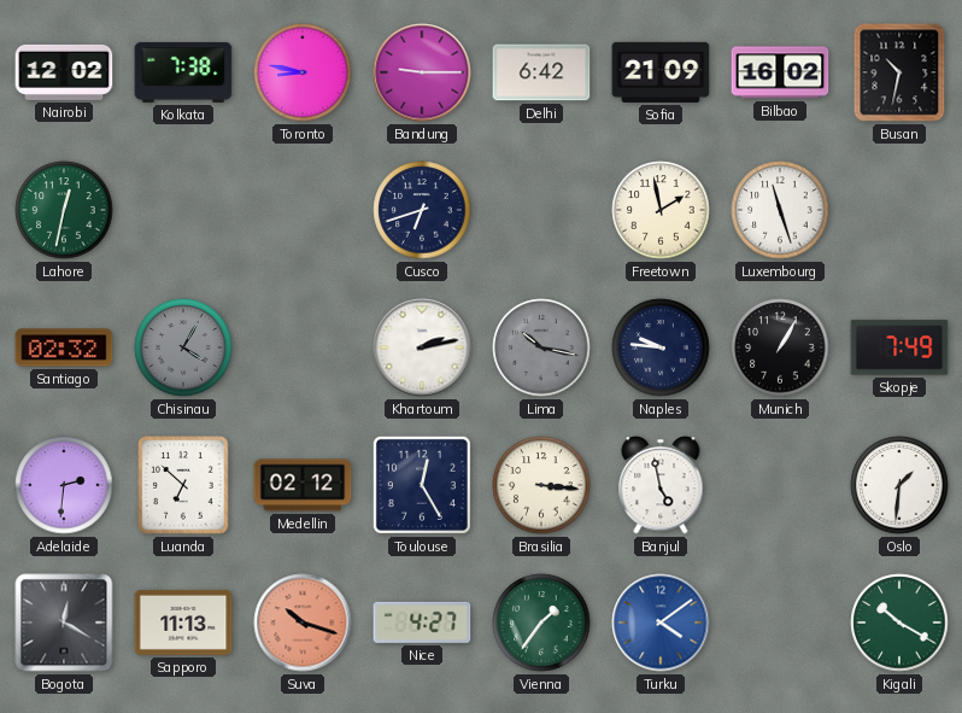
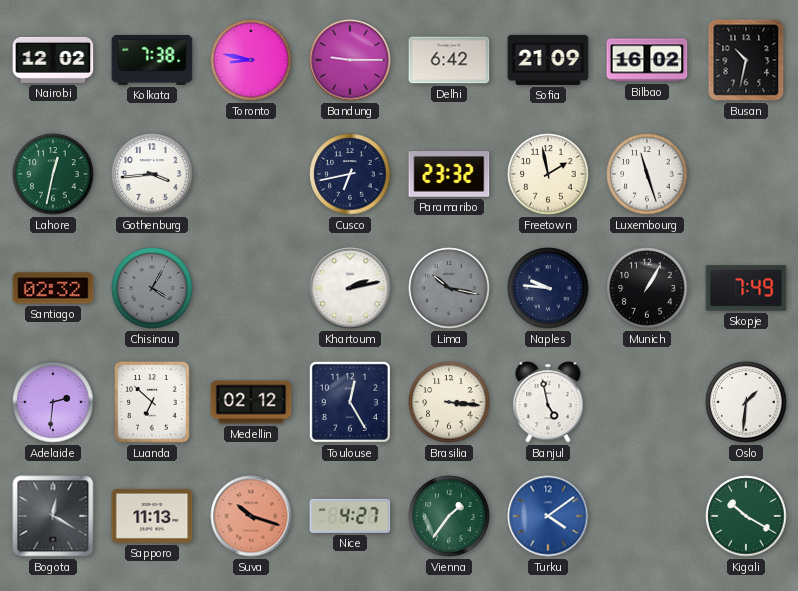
Gothenburg: none -> 3:44 (152, 174)
Cusco: 6:42 -> 6:43 (350, 174)
Paramaribo: none -> 23:32 (449, 174)
